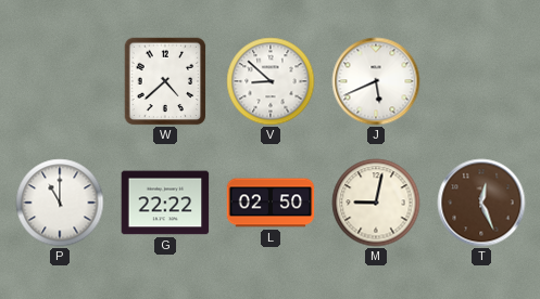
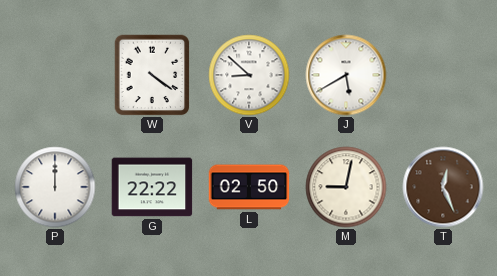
W: 4:38 -> 4:21 (152, 75)
J: 5:41 -> 5:40 (346, 75)
P: 11:00 -> 12:00 (55, 187)
